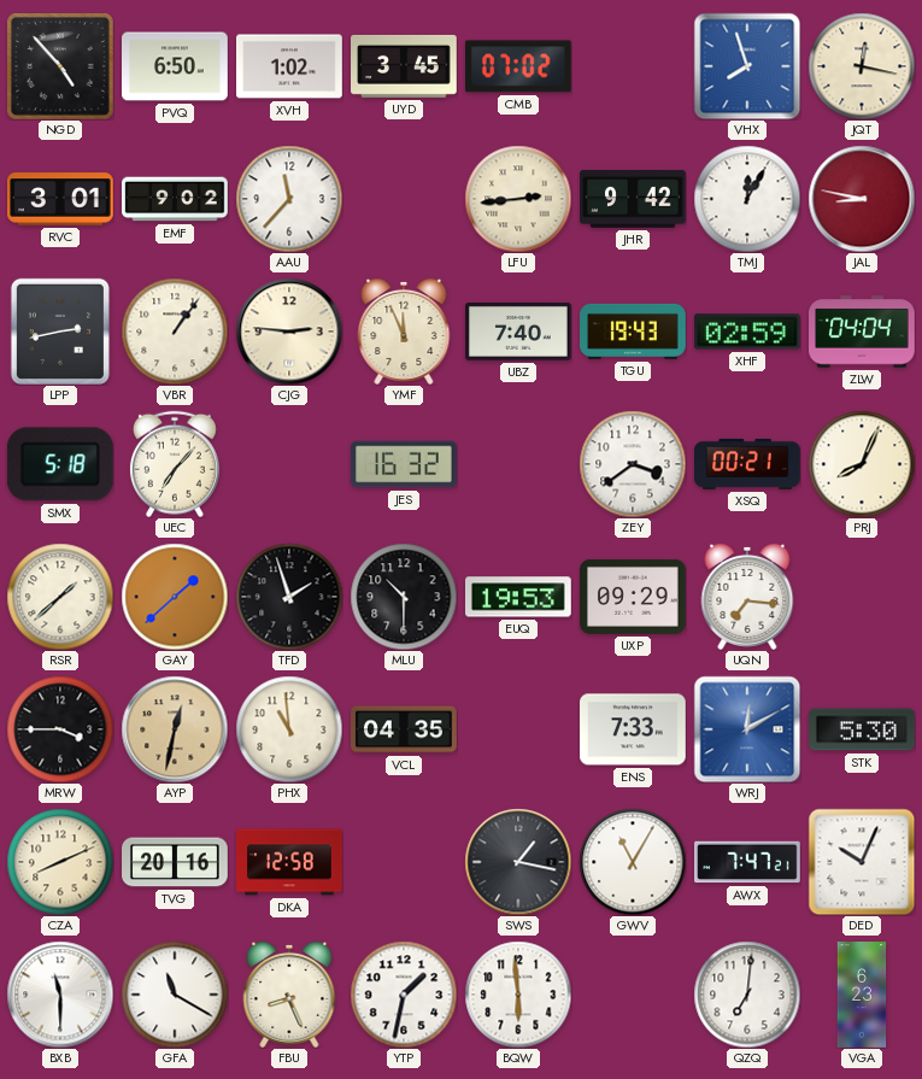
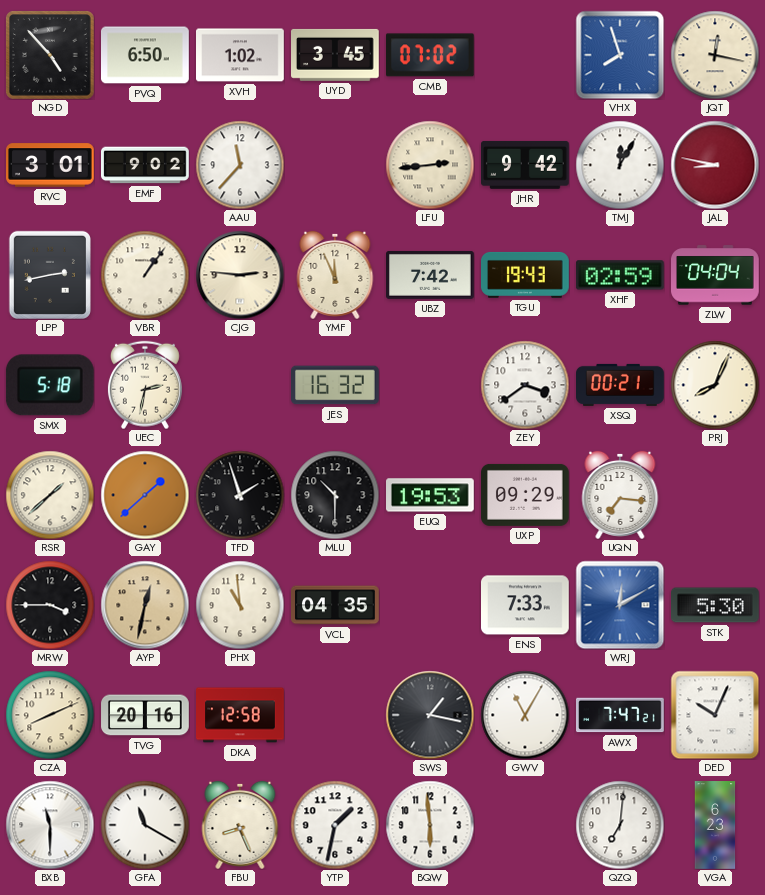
UBZ: 7:40 -> 7:42 (431, 275)
UEC: 7:07 -> 2:32 (145, 385)
